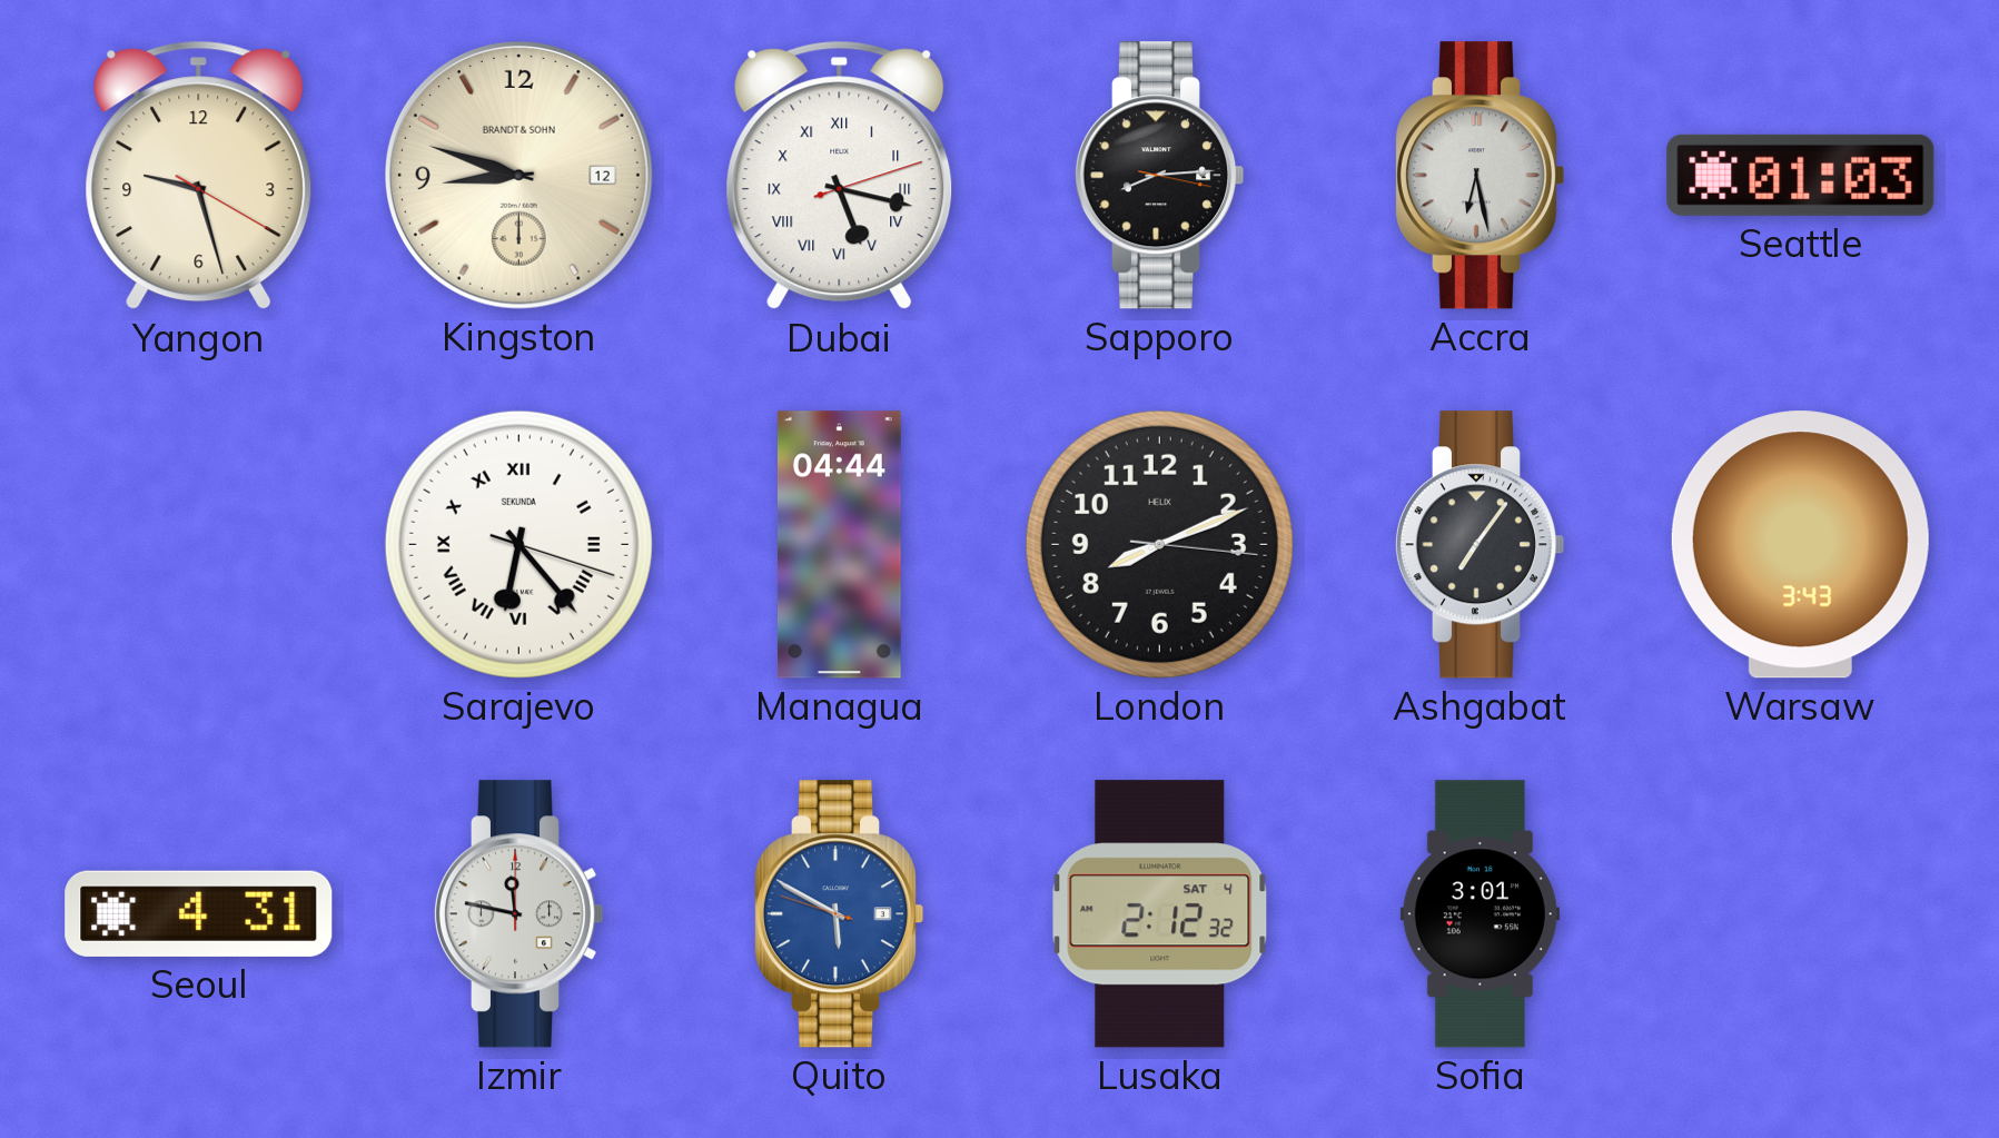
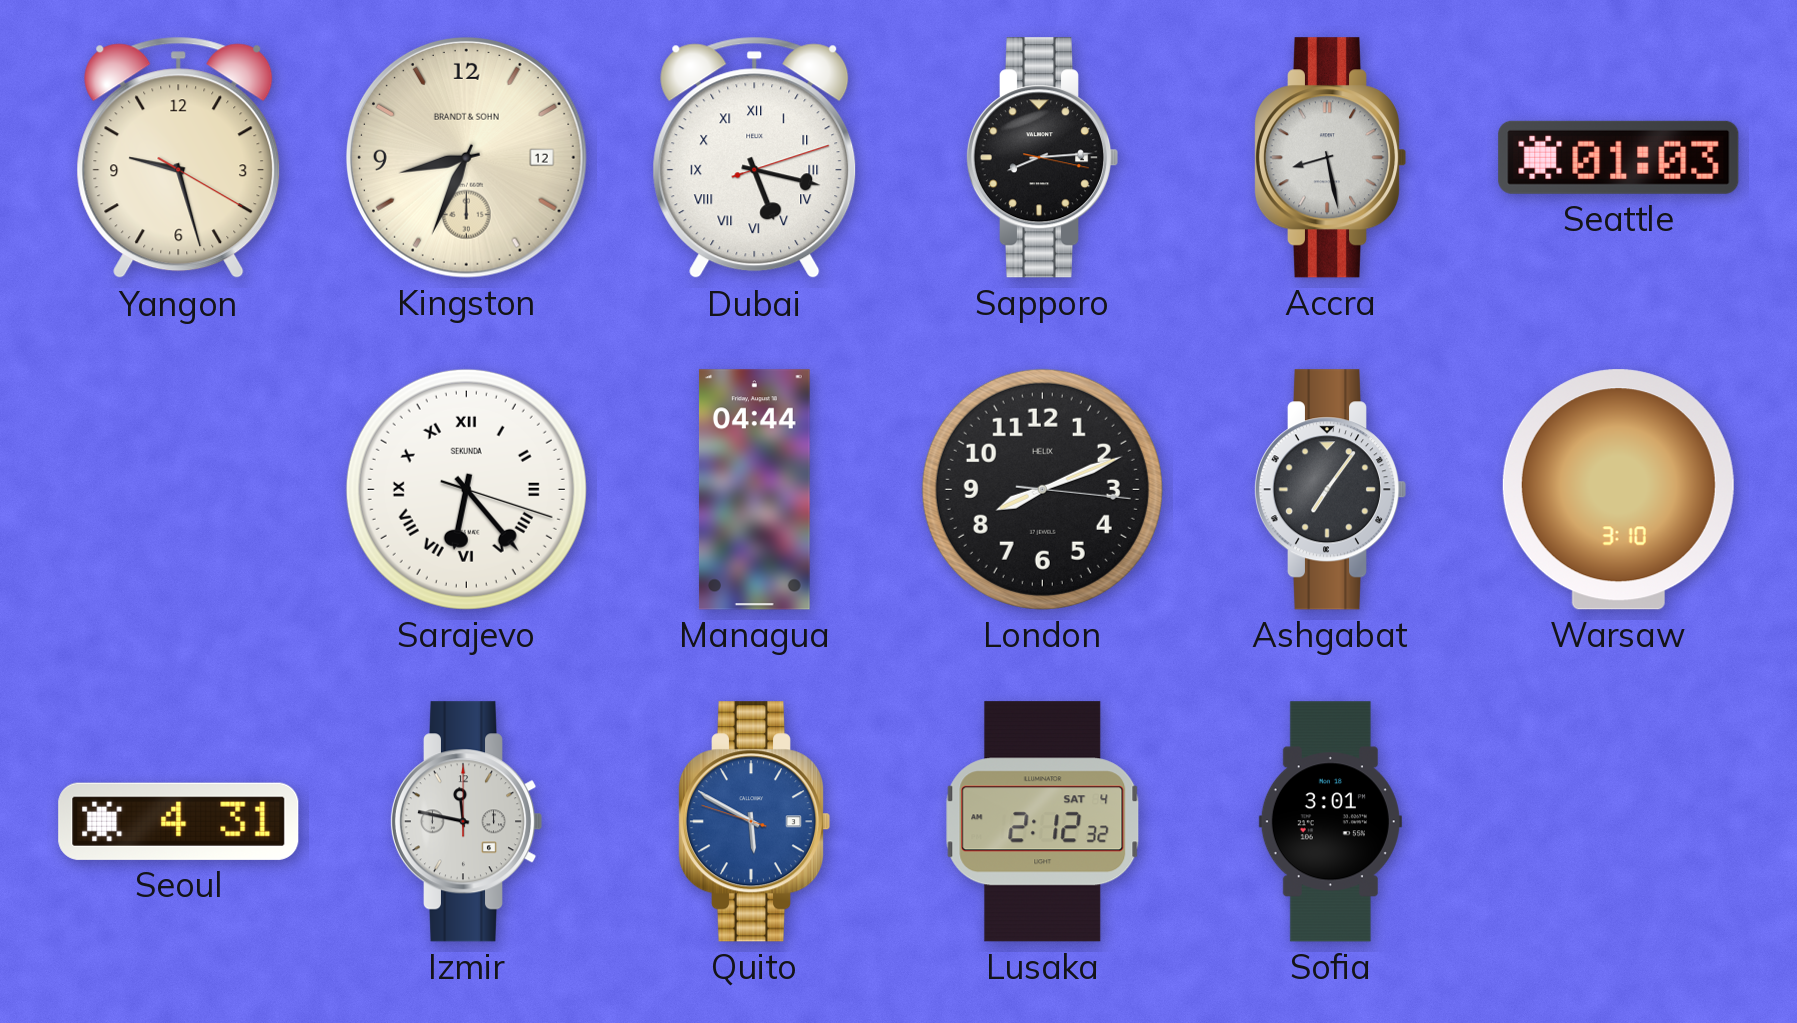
Kingston: 8:48 -> 8:34 (466, 157)
Accra: 6:28 -> 8:28 (1330, 158)
Warsaw: 3:43 -> 3:10 (1618, 490)
